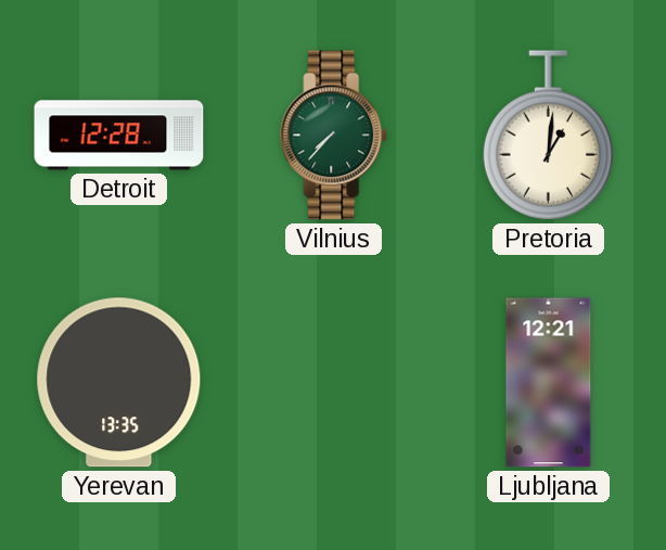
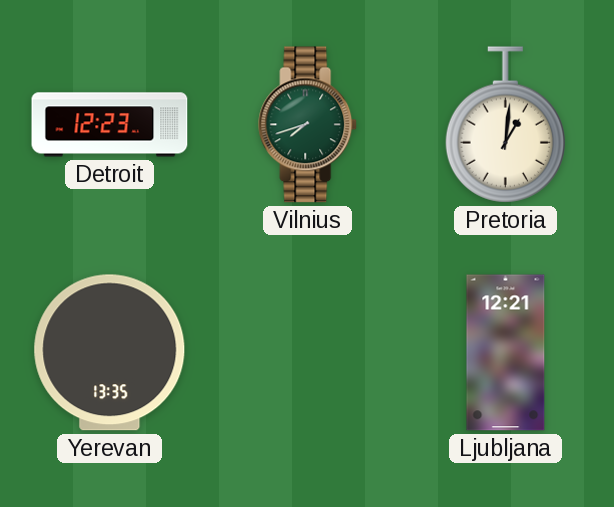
Detroit: 12:28 -> 12:23 (110, 125)
Vilnius: 7:37 -> 7:42 (308, 125)
